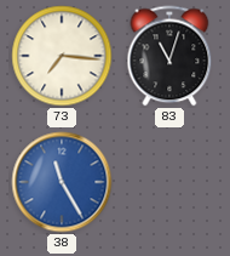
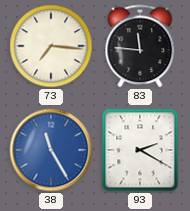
83: 11:03 -> 11:46 (140, 46)
93: none -> 2:20 (140, 150)
